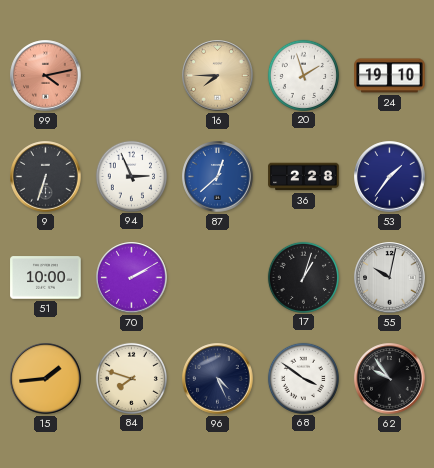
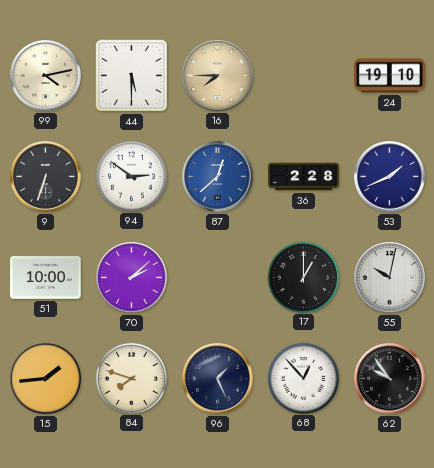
99 dial: salmon -> cream (46, 76)
44: none -> 5:30 (132, 76)
20: 1:57 -> none (303, 75)
94: 2:56 -> 2:51 (131, 176)
53: 1:36 -> 1:41 (390, 177)
70: 2:10 -> 2:08 (132, 278)
17: 1:03 -> 1:00 (303, 277)
96: 4:26 -> 1:26 (218, 379)
68: 3:51 -> 12:53 (303, 378)
